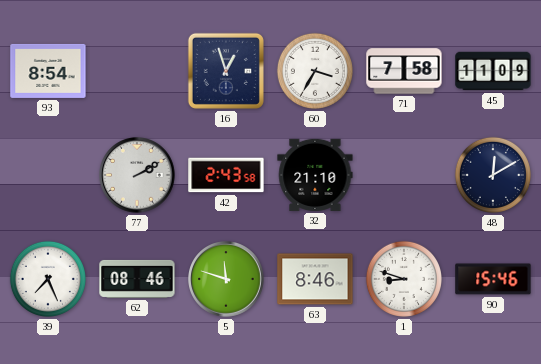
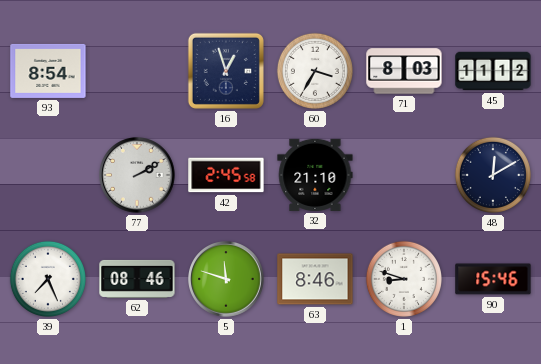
71: 7:58 -> 8:03 (404, 71)
45: 11:09 -> 11:12 (493, 71)
42: 2:43 -> 2:45 (226, 175)
